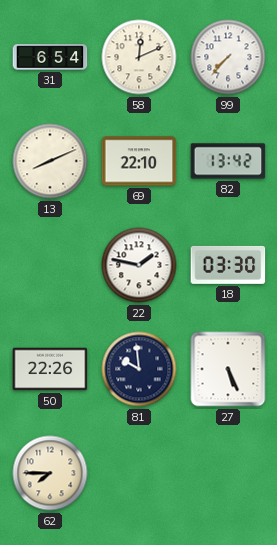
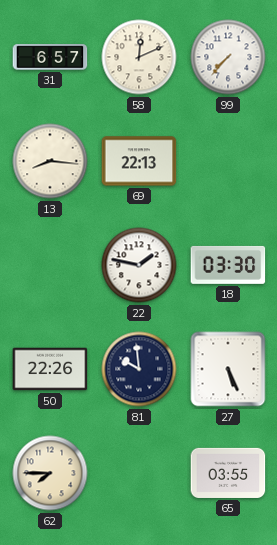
31: 6:54 -> 6:57 (50, 57)
13: 8:11 -> 8:16 (50, 161)
69: 22:10 -> 22:13 (139, 161)
82: 13:42 -> none (228, 161)
65: none -> 03:55 (228, 473)
